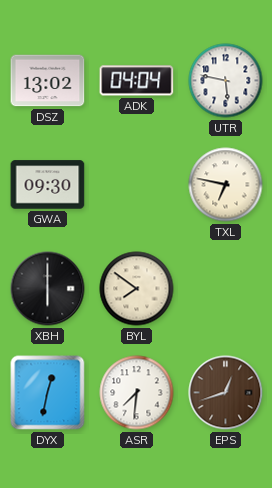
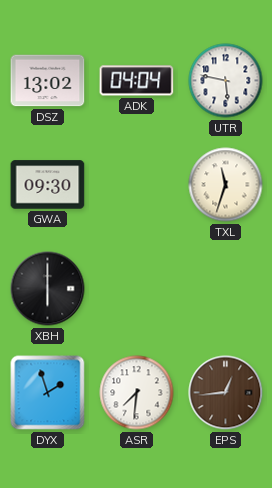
TXL: 6:47 -> 11:33 (226, 185)
BYL: 7:51 -> none (137, 289)
DYX: 12:32 -> 1:57 (48, 393)
EPS: 12:42 -> 12:44 (226, 393)
